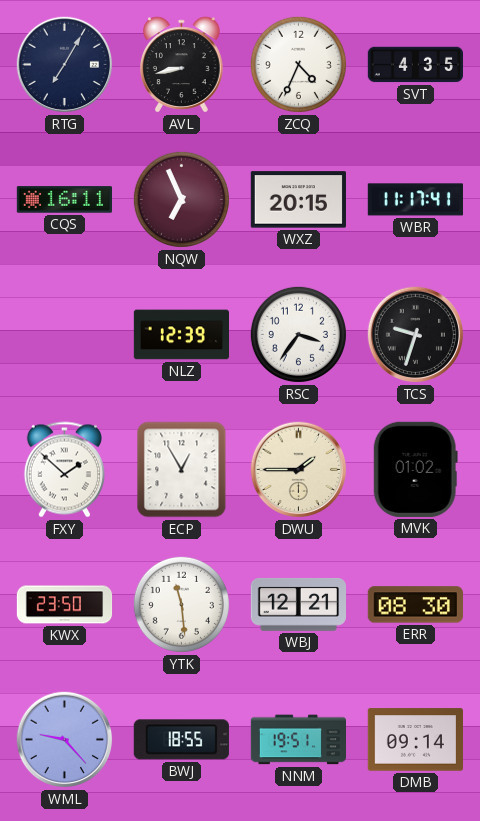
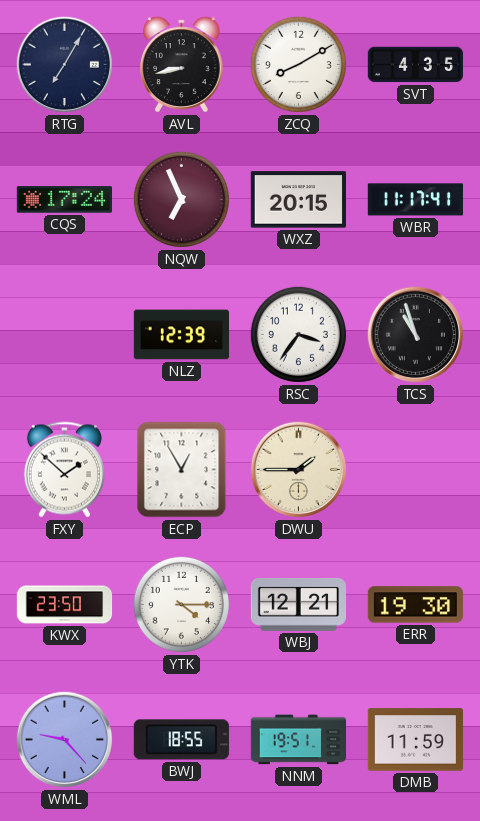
ZCQ: 4:34 -> 8:10 (298, 64)
CQS: 16:11 -> 17:24 (64, 200)
TCS: 9:33 -> 10:57 (416, 335)
MVK: 01:02 -> none (415, 469)
YTK: 11:29 -> 4:15 (181, 604)
ERR: 08:30 -> 19:30 (415, 605)
DMB: 09:14 -> 11:59 (415, 740)
